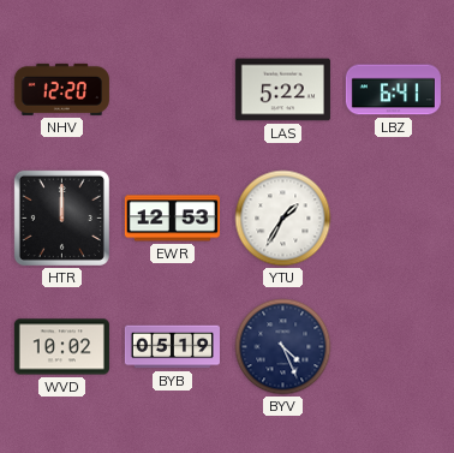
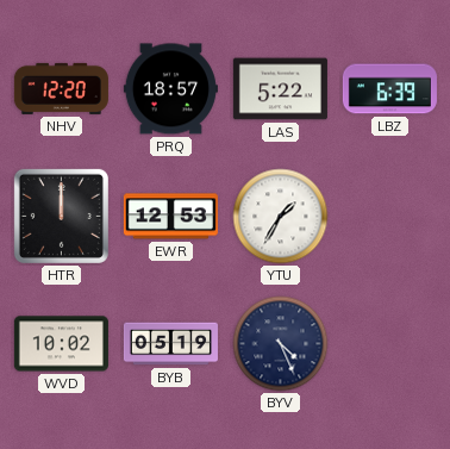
PRQ: none -> 18:57 (170, 89)
LBZ: 6:41 -> 6:39 (389, 89)
